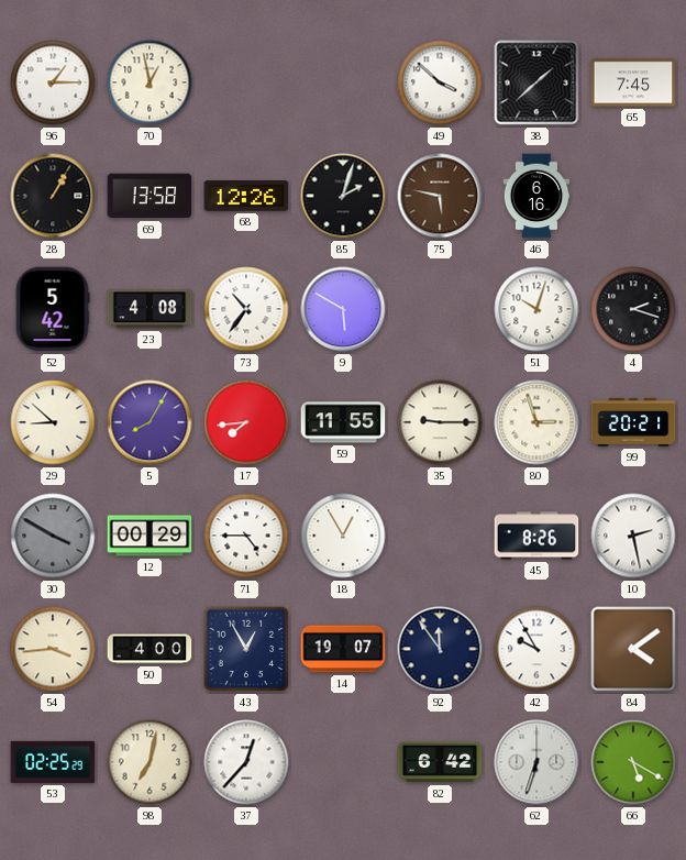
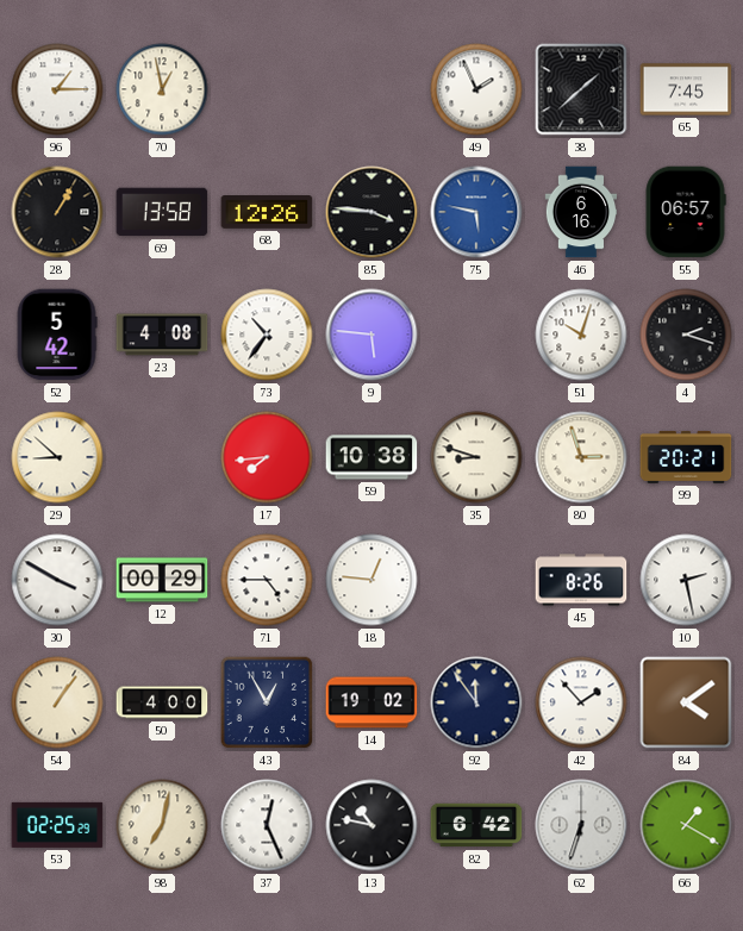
49: 3:52 -> 1:56 (476, 89)
85: 2:03 -> 3:46 (371, 212)
75 dial: brown -> blue (476, 212)
55: none -> 06:57 (686, 212)
9: 5:50 -> 5:46 (371, 335)
5: 8:05 -> none (150, 422)
59: 11:55 -> 10:38 (371, 457)
35: 9:15 -> 8:48 (476, 457)
30 dial: grey -> white (57, 580)
18: 12:55 -> 12:46 (371, 580)
54: 3:44 -> 1:06 (57, 702)
14: 19:07 -> 19:02 (371, 702)
42: 9:55 -> 1:53 (581, 702)
37: 12:37 -> 12:26 (267, 825)
13: none -> 10:47 (371, 825)
66: 5:20 -> 1:20 (686, 825)
